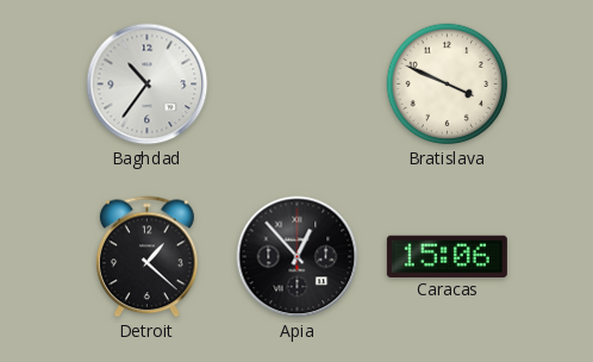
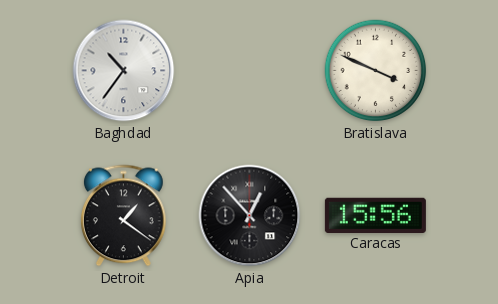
Detroit: 1:22 -> 1:21 (124, 216)
Caracas: 15:06 -> 15:56 (375, 215)
